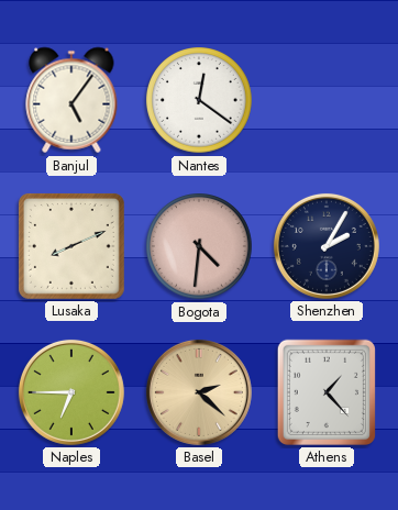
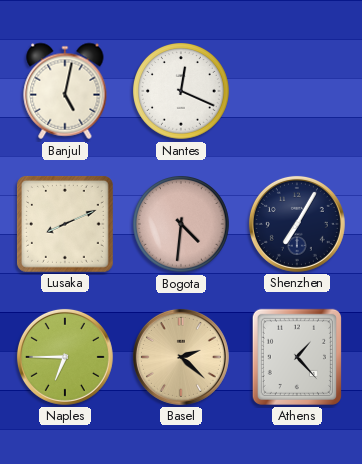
Banjul: 5:06 -> 5:02 (65, 91)
Nantes: 12:21 -> 12:19 (182, 92)
Shenzhen: 2:05 -> 7:05 (297, 224)
